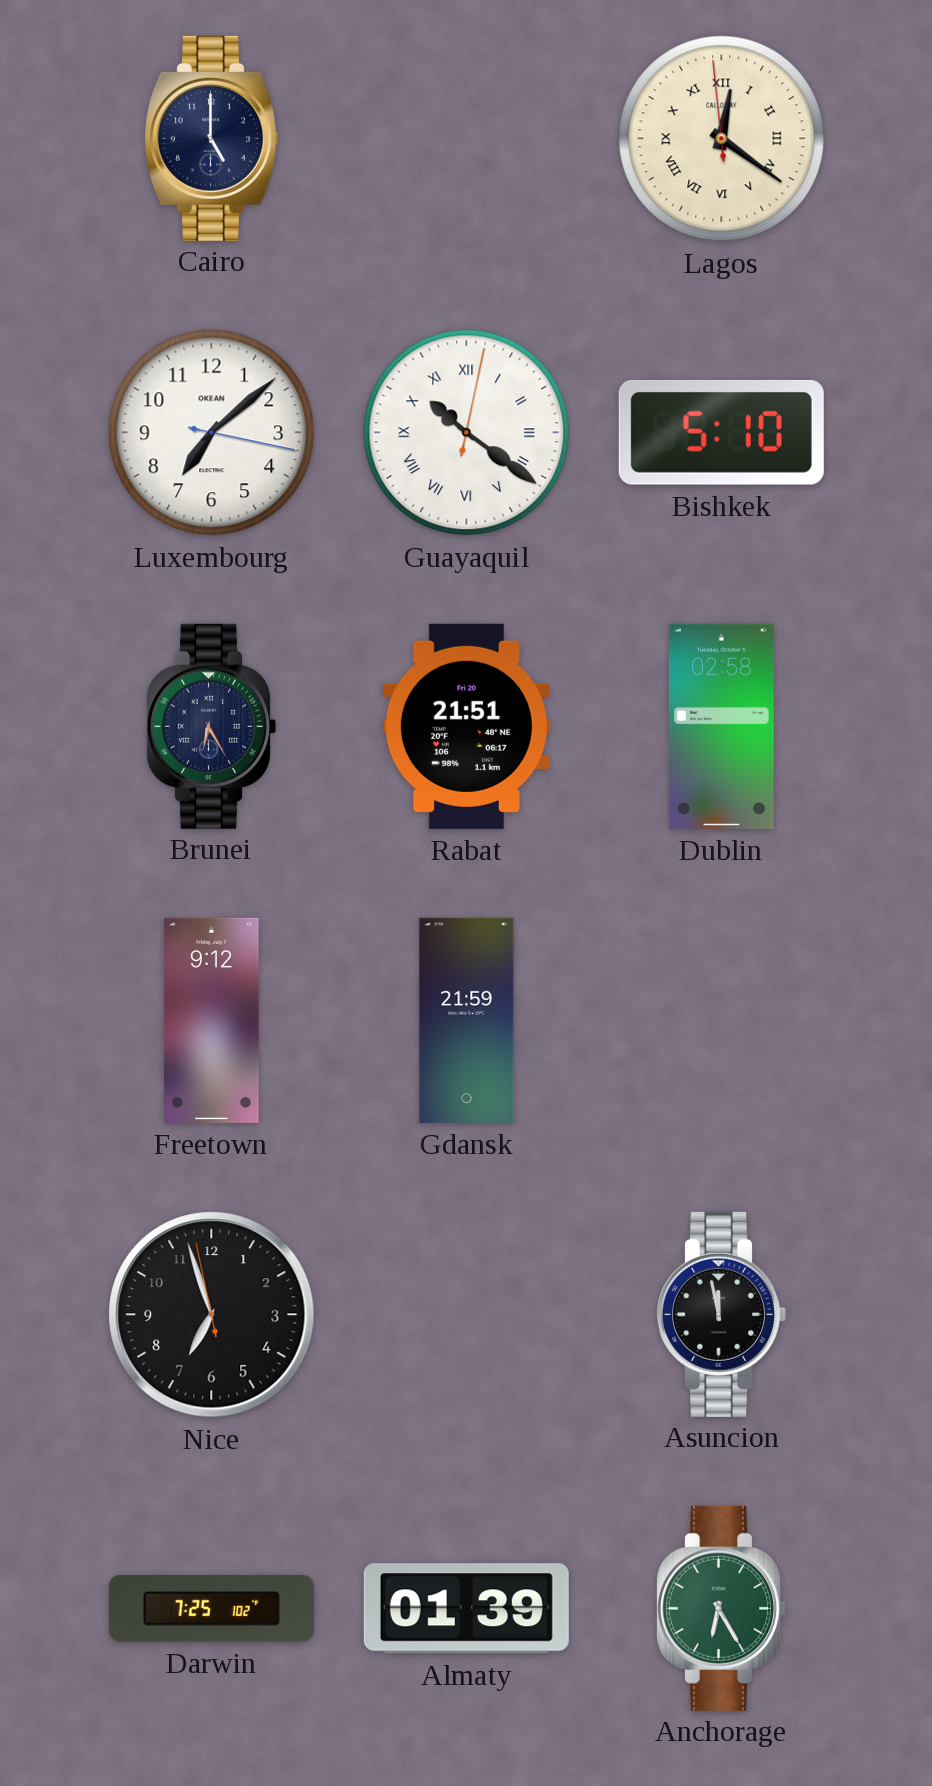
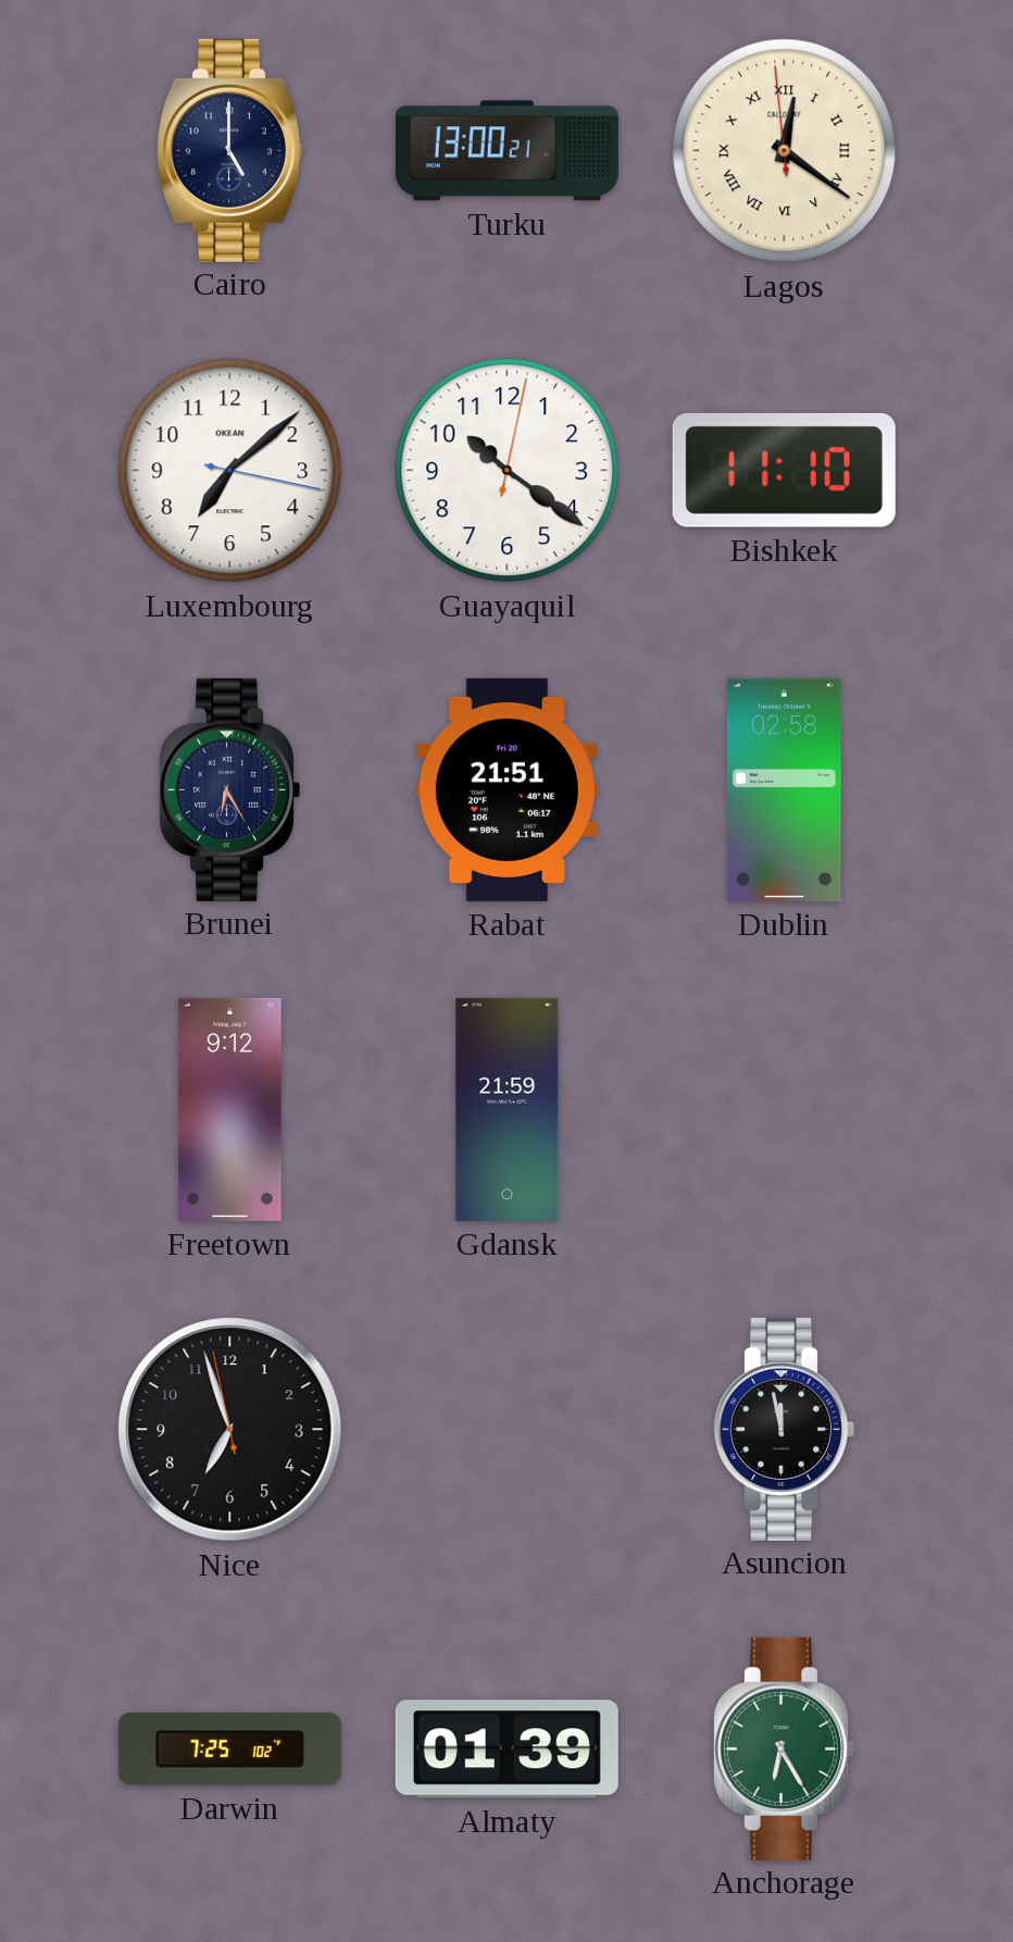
Turku: none -> 13:00 (506, 151)
Guayaquil numerals: Roman -> Arabic (508, 471)
Bishkek: 5:10 -> 11:10 (784, 470)
